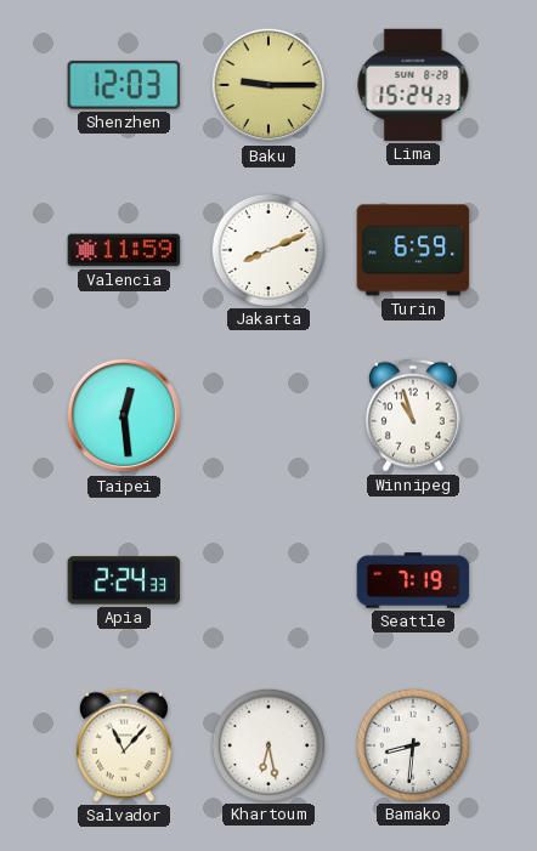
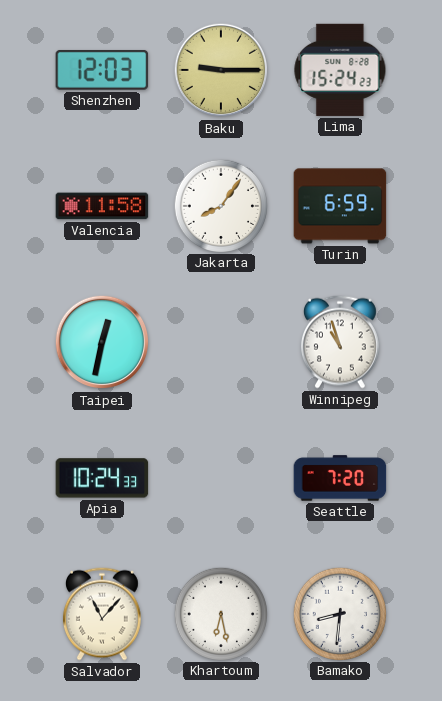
Valencia: 11:59 -> 11:58 (102, 206)
Jakarta: 8:11 -> 8:06 (220, 205)
Taipei: 12:29 -> 12:32 (102, 342)
Apia: 2:24 -> 10:24 (102, 478)
Seattle: 7:19 -> 7:20 (340, 478)
